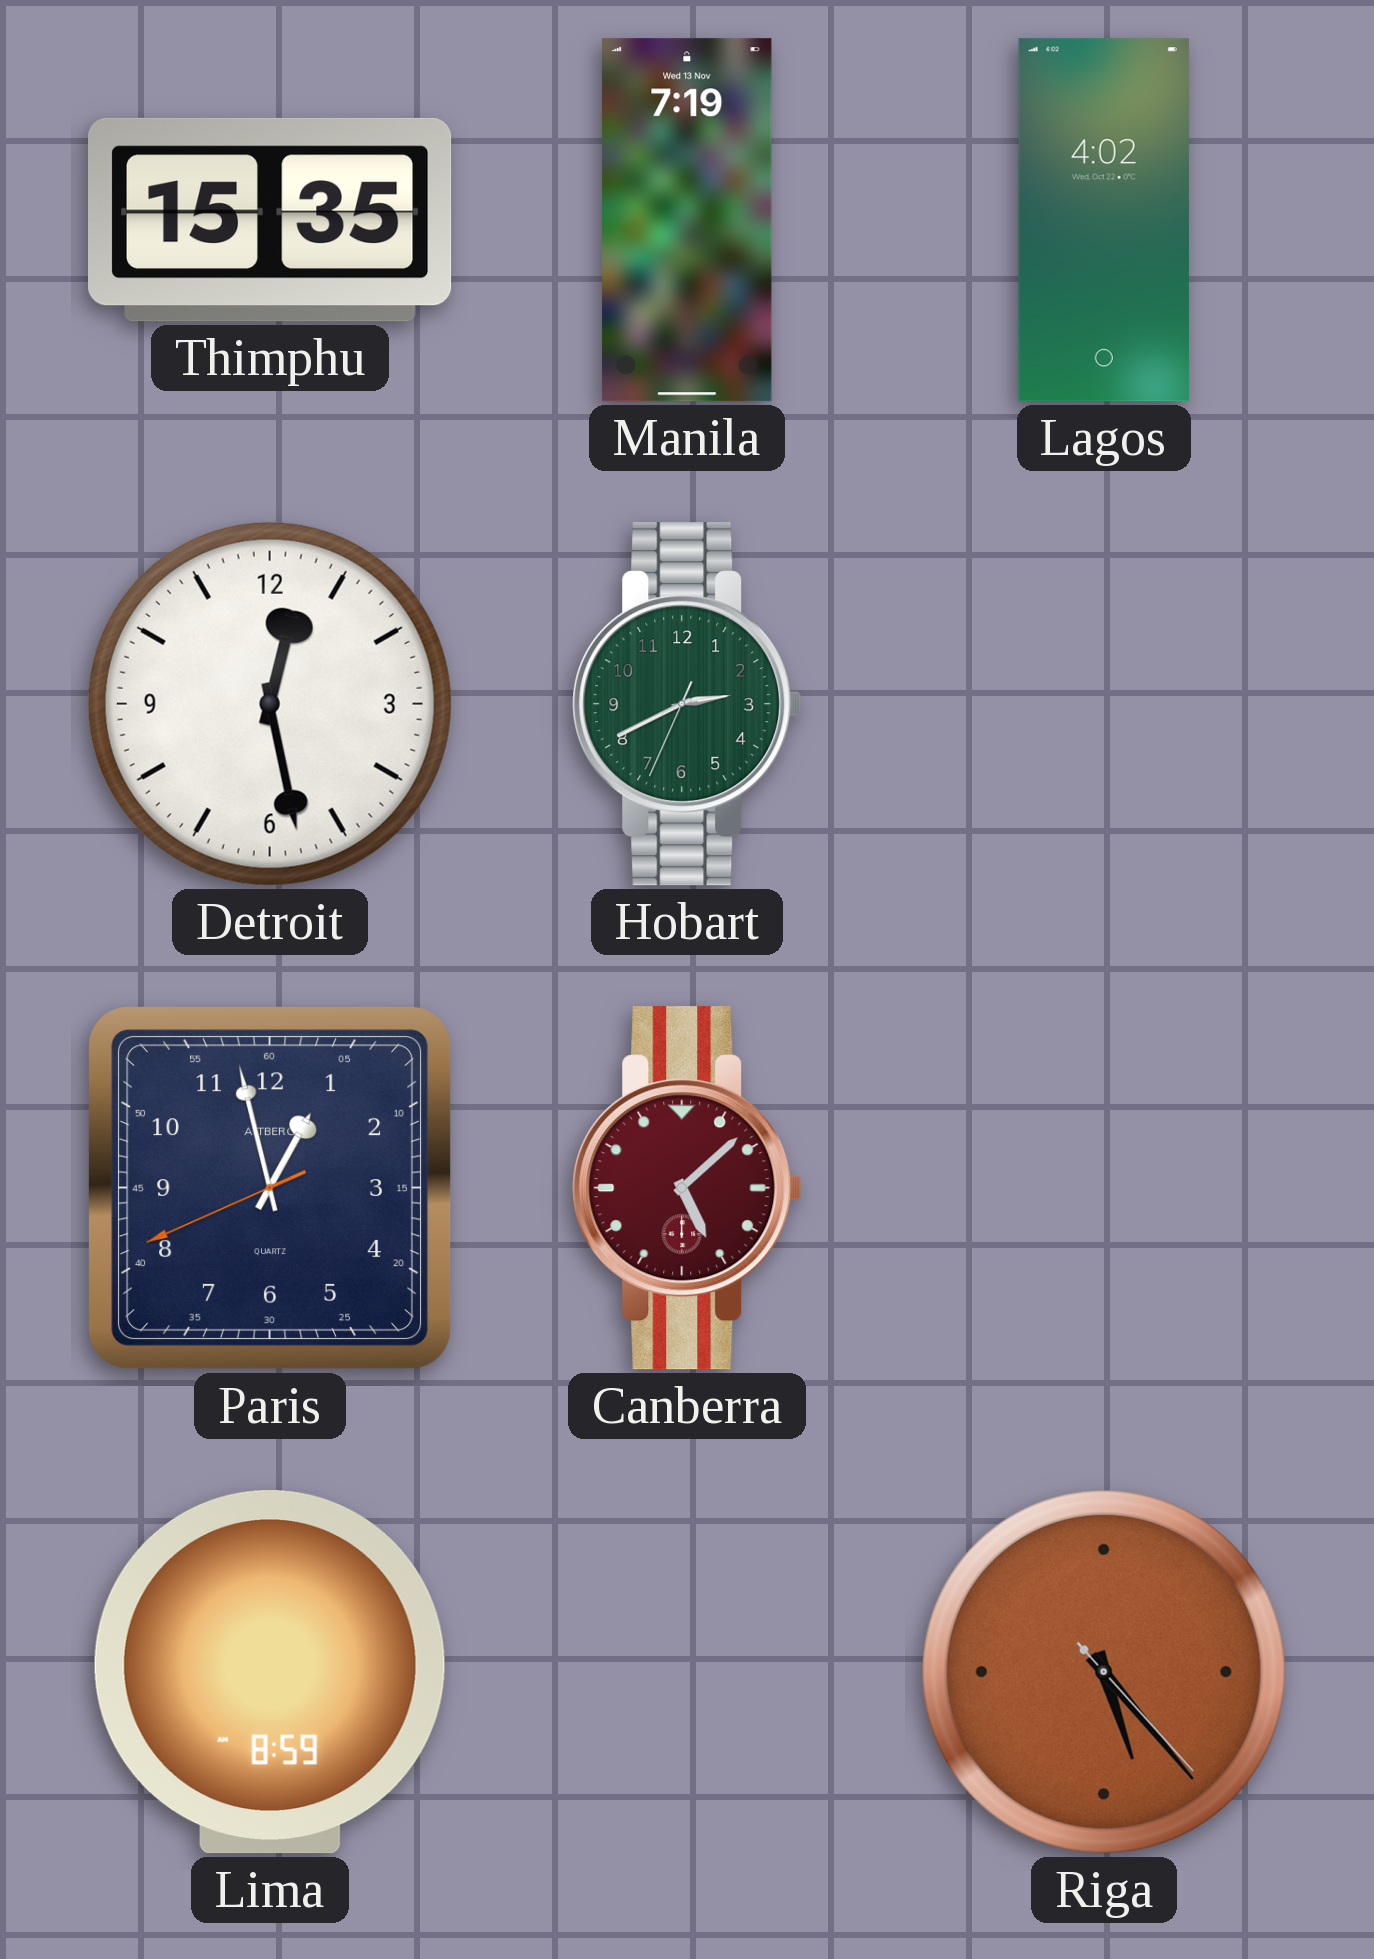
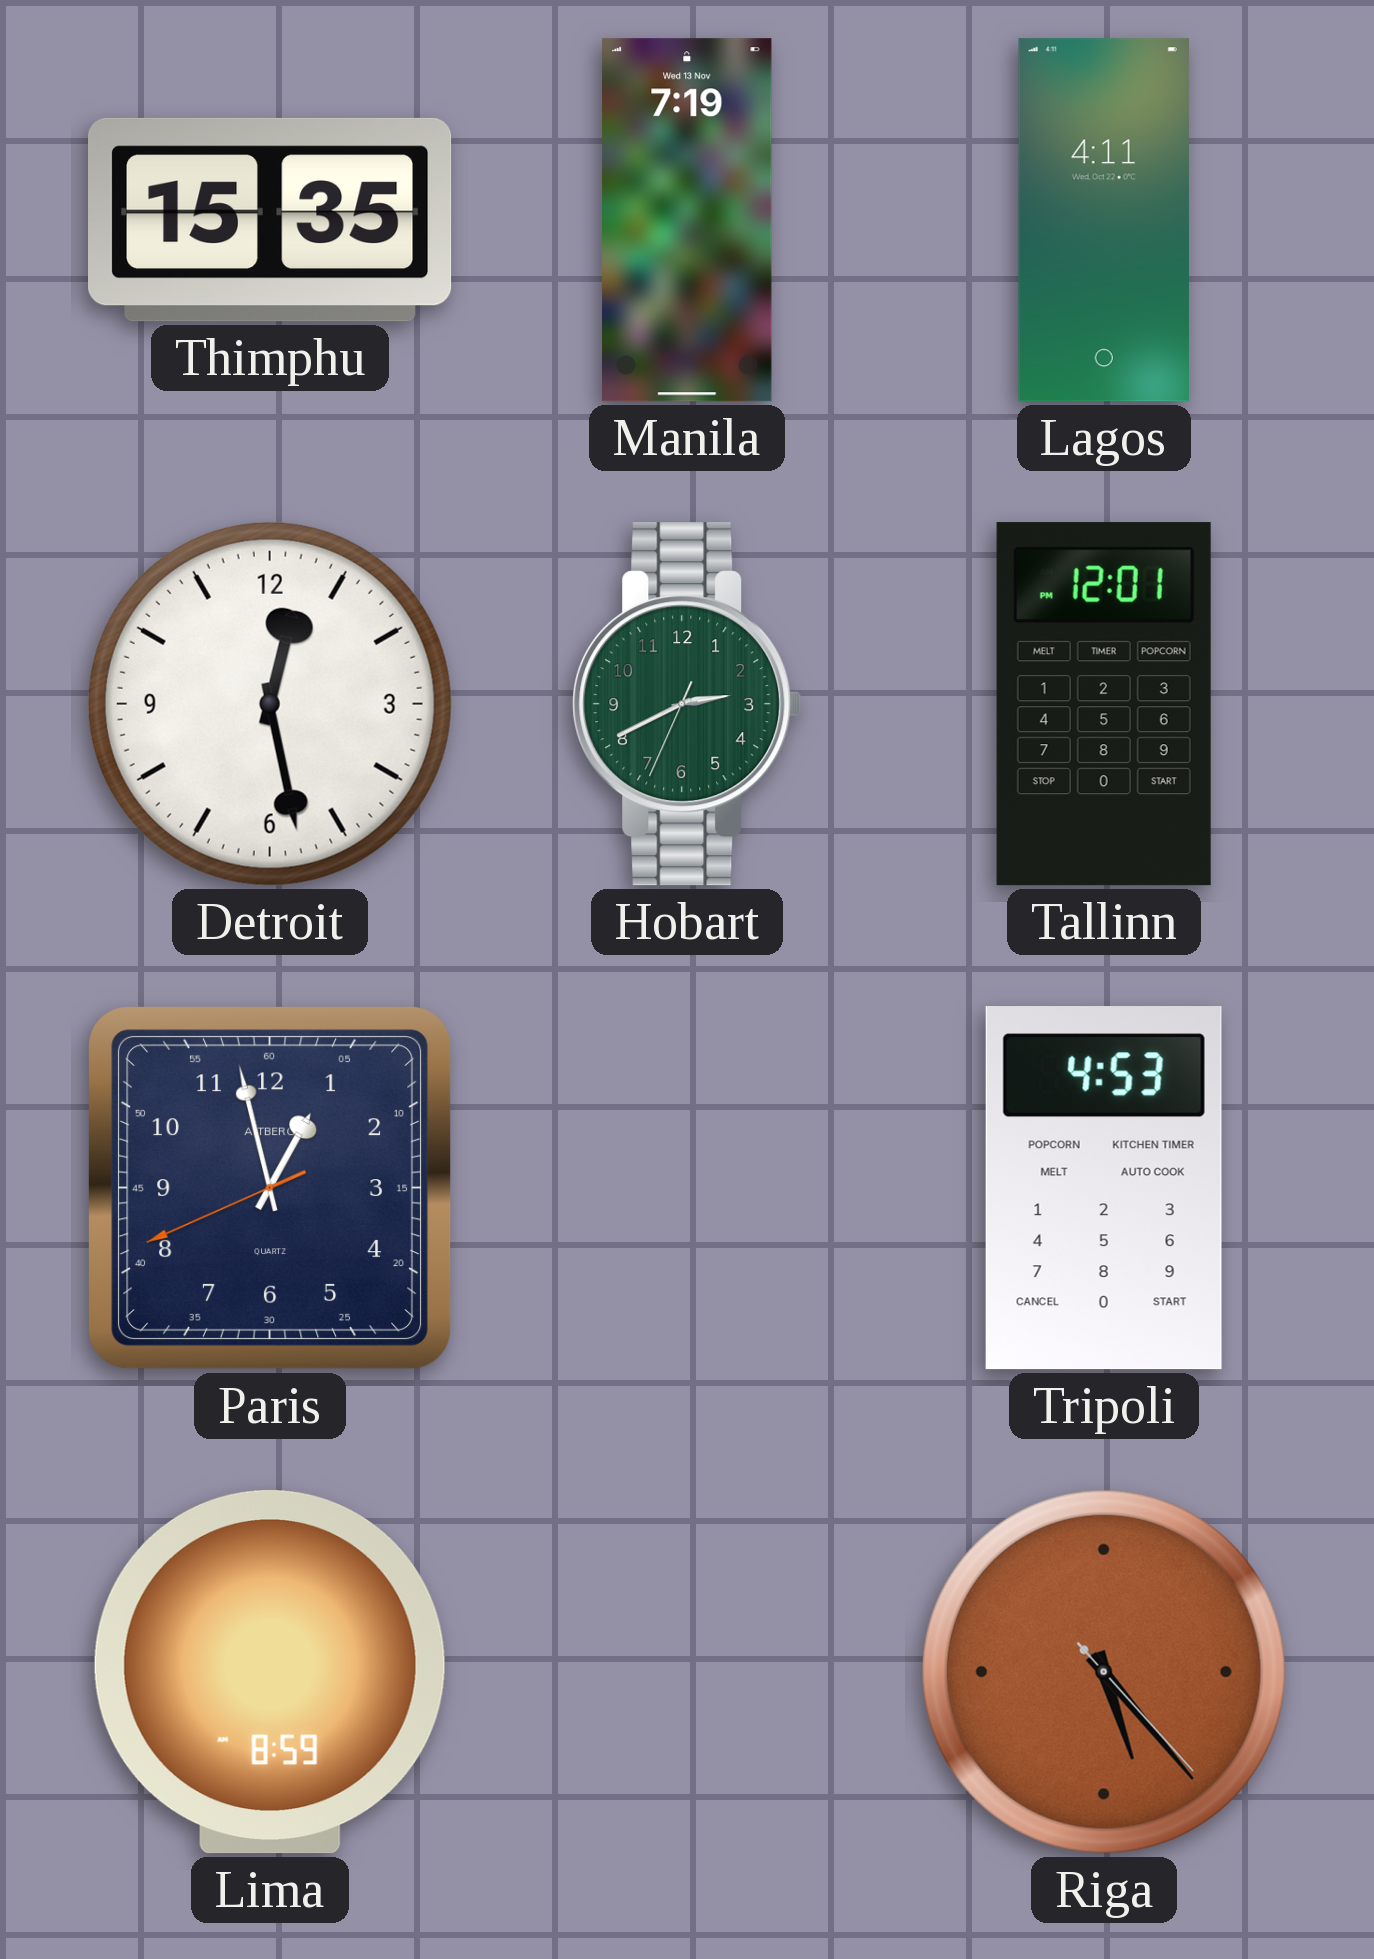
Lagos: 4:02 -> 4:11 (1104, 220)
Tallinn: none -> 12:01 (1104, 704)
Canberra: 5:08 -> none (687, 1188)
Tripoli: none -> 4:53 (1104, 1188)
